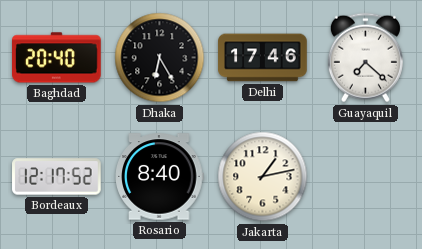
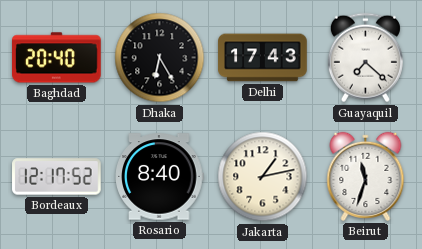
Delhi: 17:46 -> 17:43 (263, 58)
Beirut: none -> 11:33 (366, 176)
